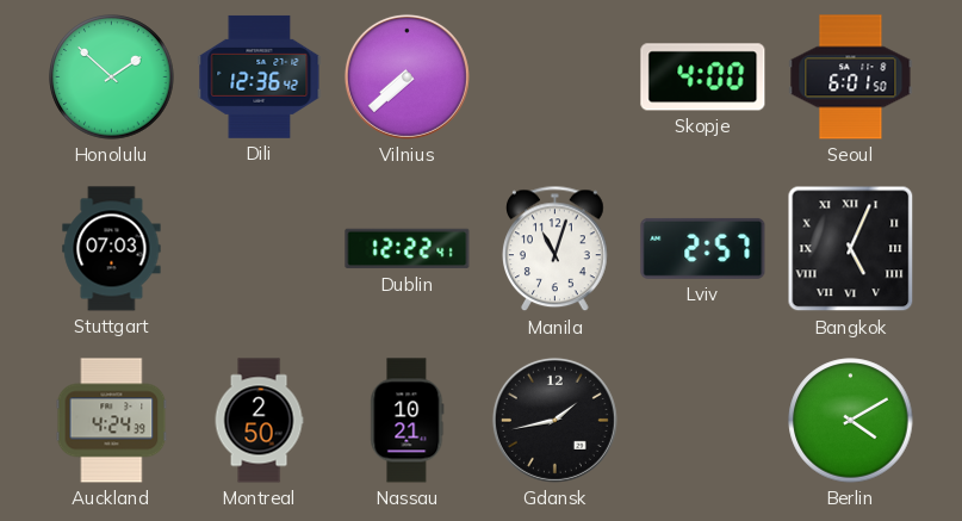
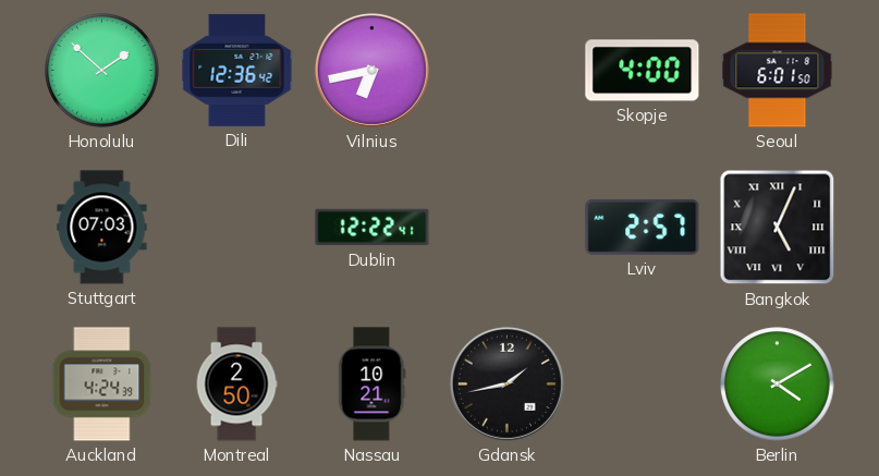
Vilnius: 7:38 -> 6:43 (371, 70)
Manila: 11:03 -> none (556, 249)
